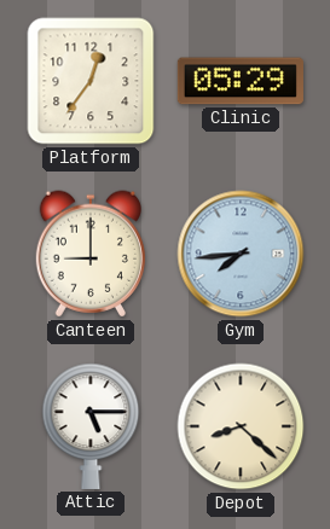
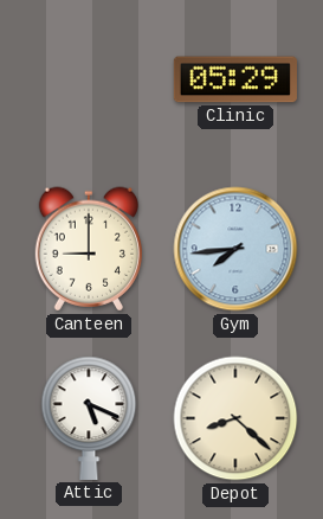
Platform: 12:36 -> none (91, 81)
Attic: 5:15 -> 5:19 (89, 418)
